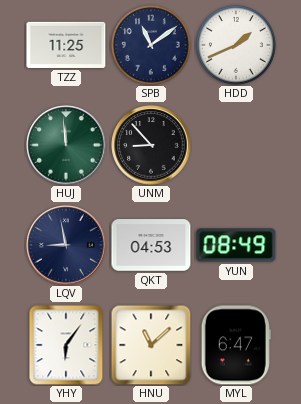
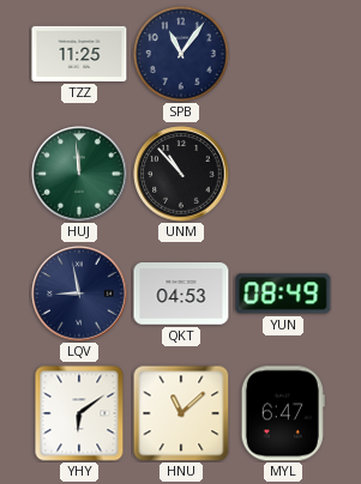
SPB: 11:09 -> 11:06 (181, 54)
HDD: 1:41 -> none (236, 45)
UNM: 8:53 -> 10:53 (181, 174)
YHY: 6:06 -> 6:09 (79, 413)
